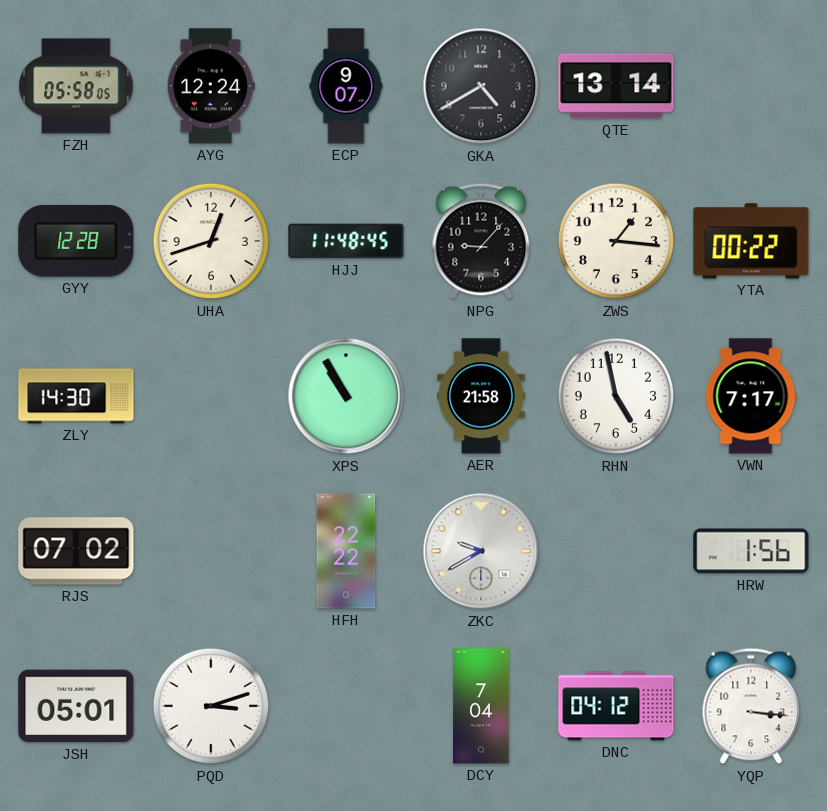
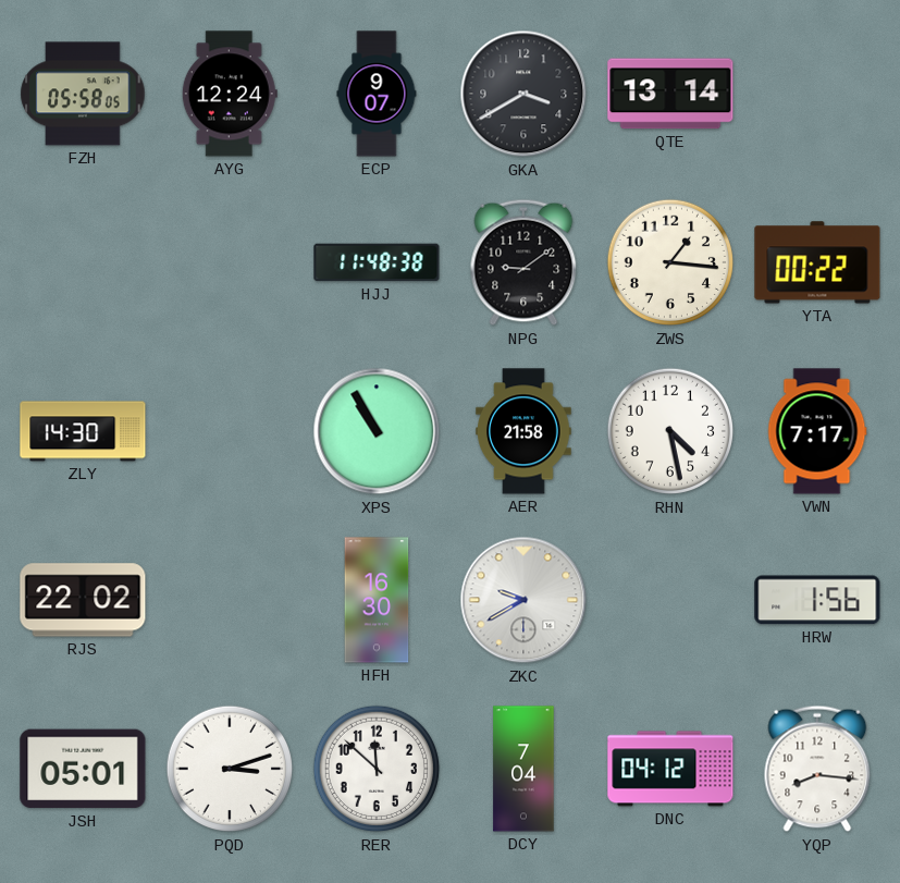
GKA: 4:40 -> 3:40 (523, 94)
GYY: 12:28 -> none (76, 241)
UHA: 12:42 -> none (211, 241)
HJJ: 11:48:45 -> 11:48:38 (377, 262)
NPG: 9:07 -> 9:09 (523, 262)
RHN: 4:58 -> 4:28 (670, 431)
RJS: 07:02 -> 22:02 (83, 600)
HFH: 22:22 -> 16:30 (377, 600)
RER: none -> 11:52 (377, 769)
YQP: 3:16 -> 8:16 (817, 769)
